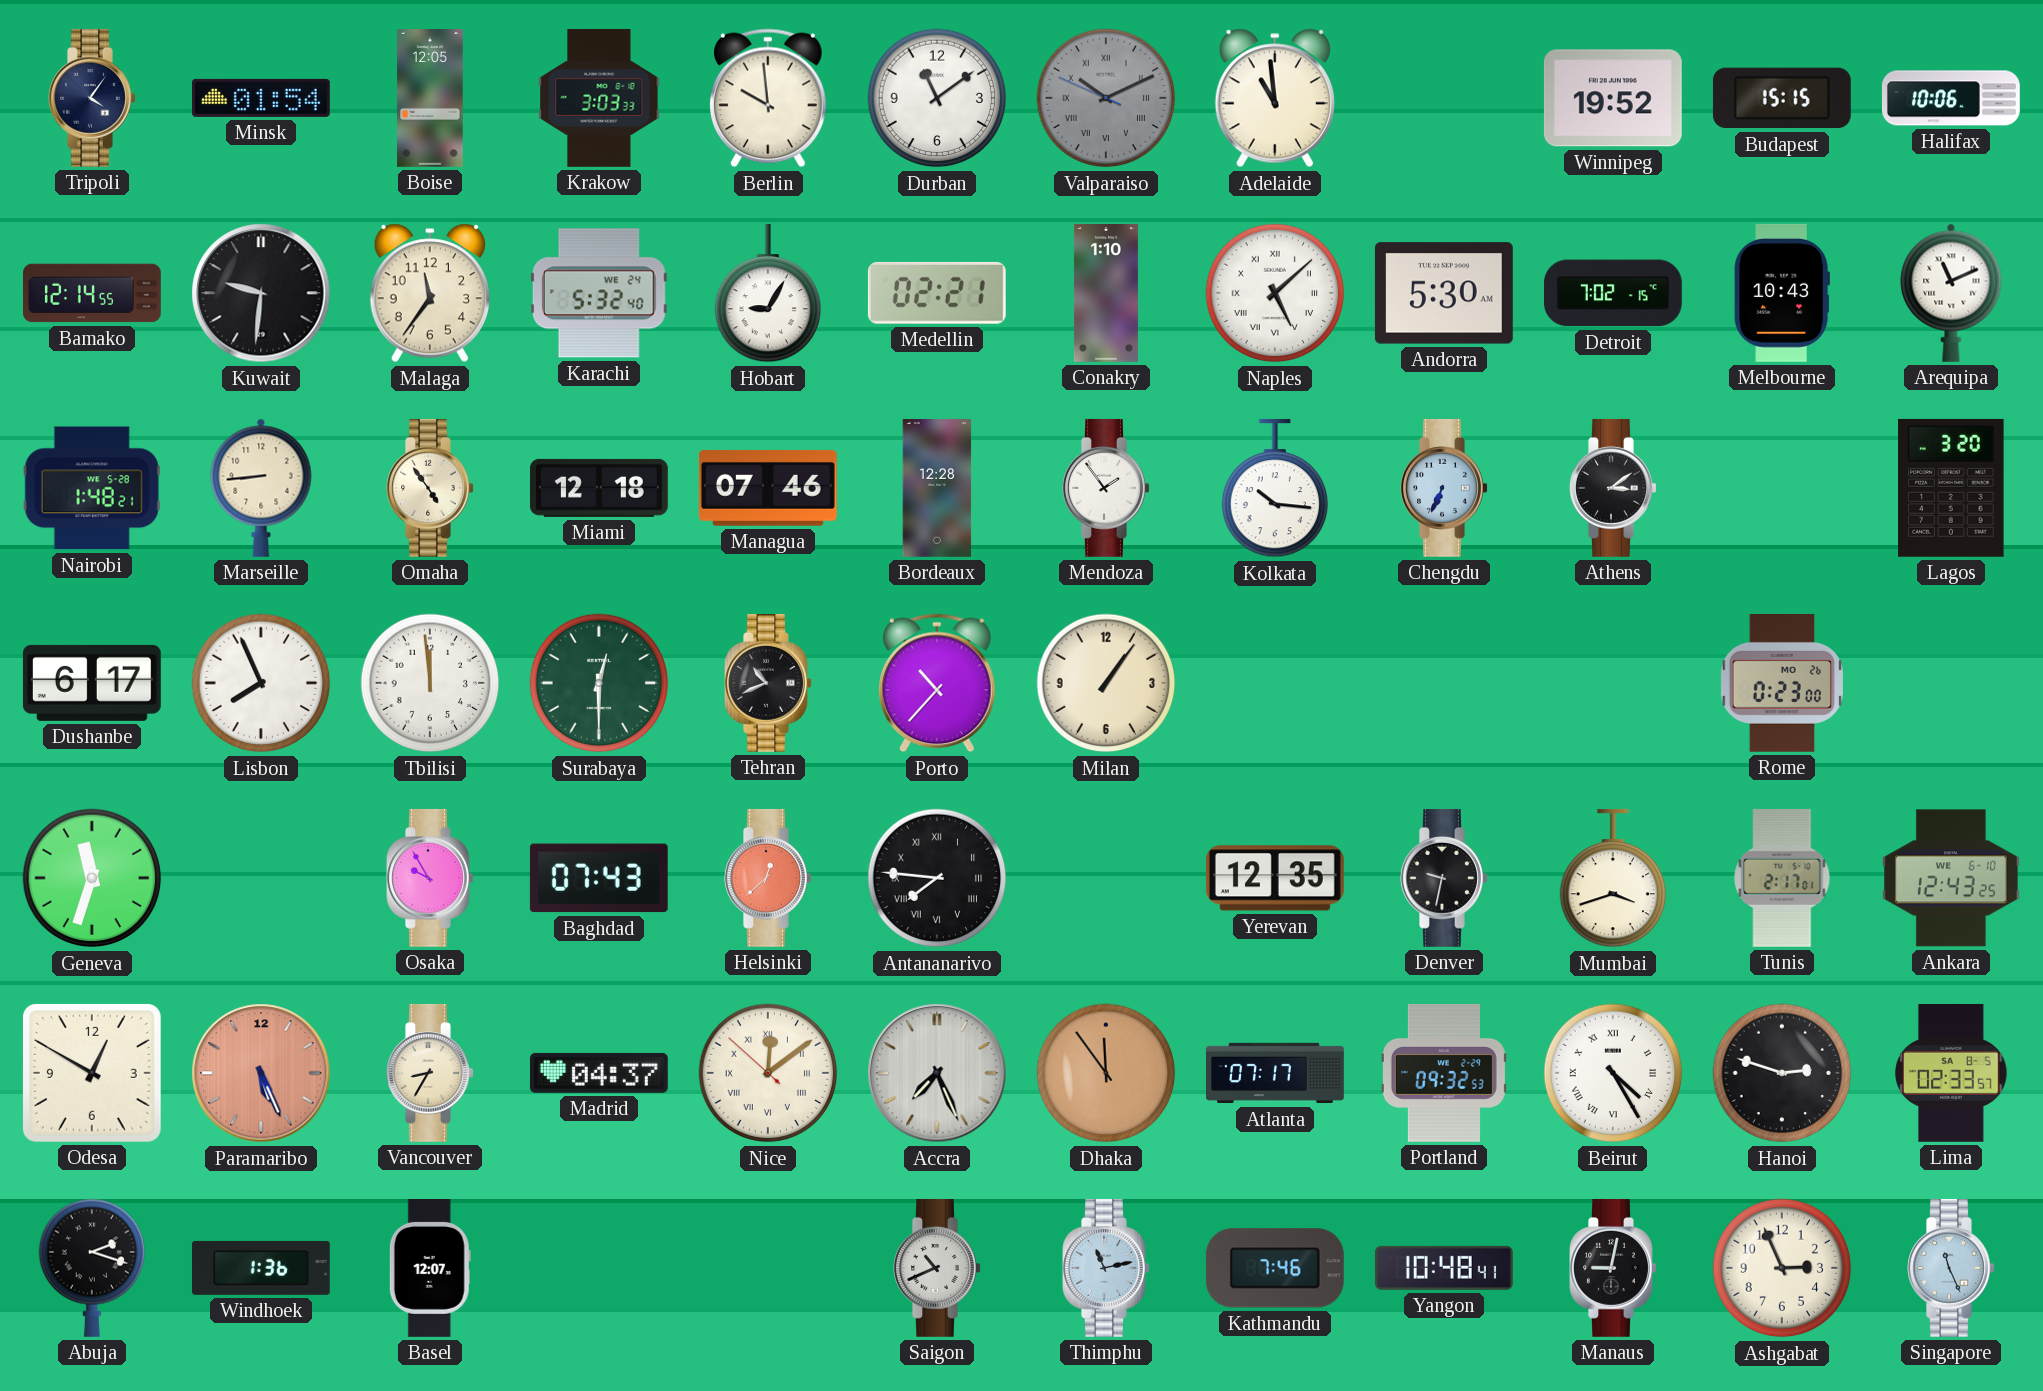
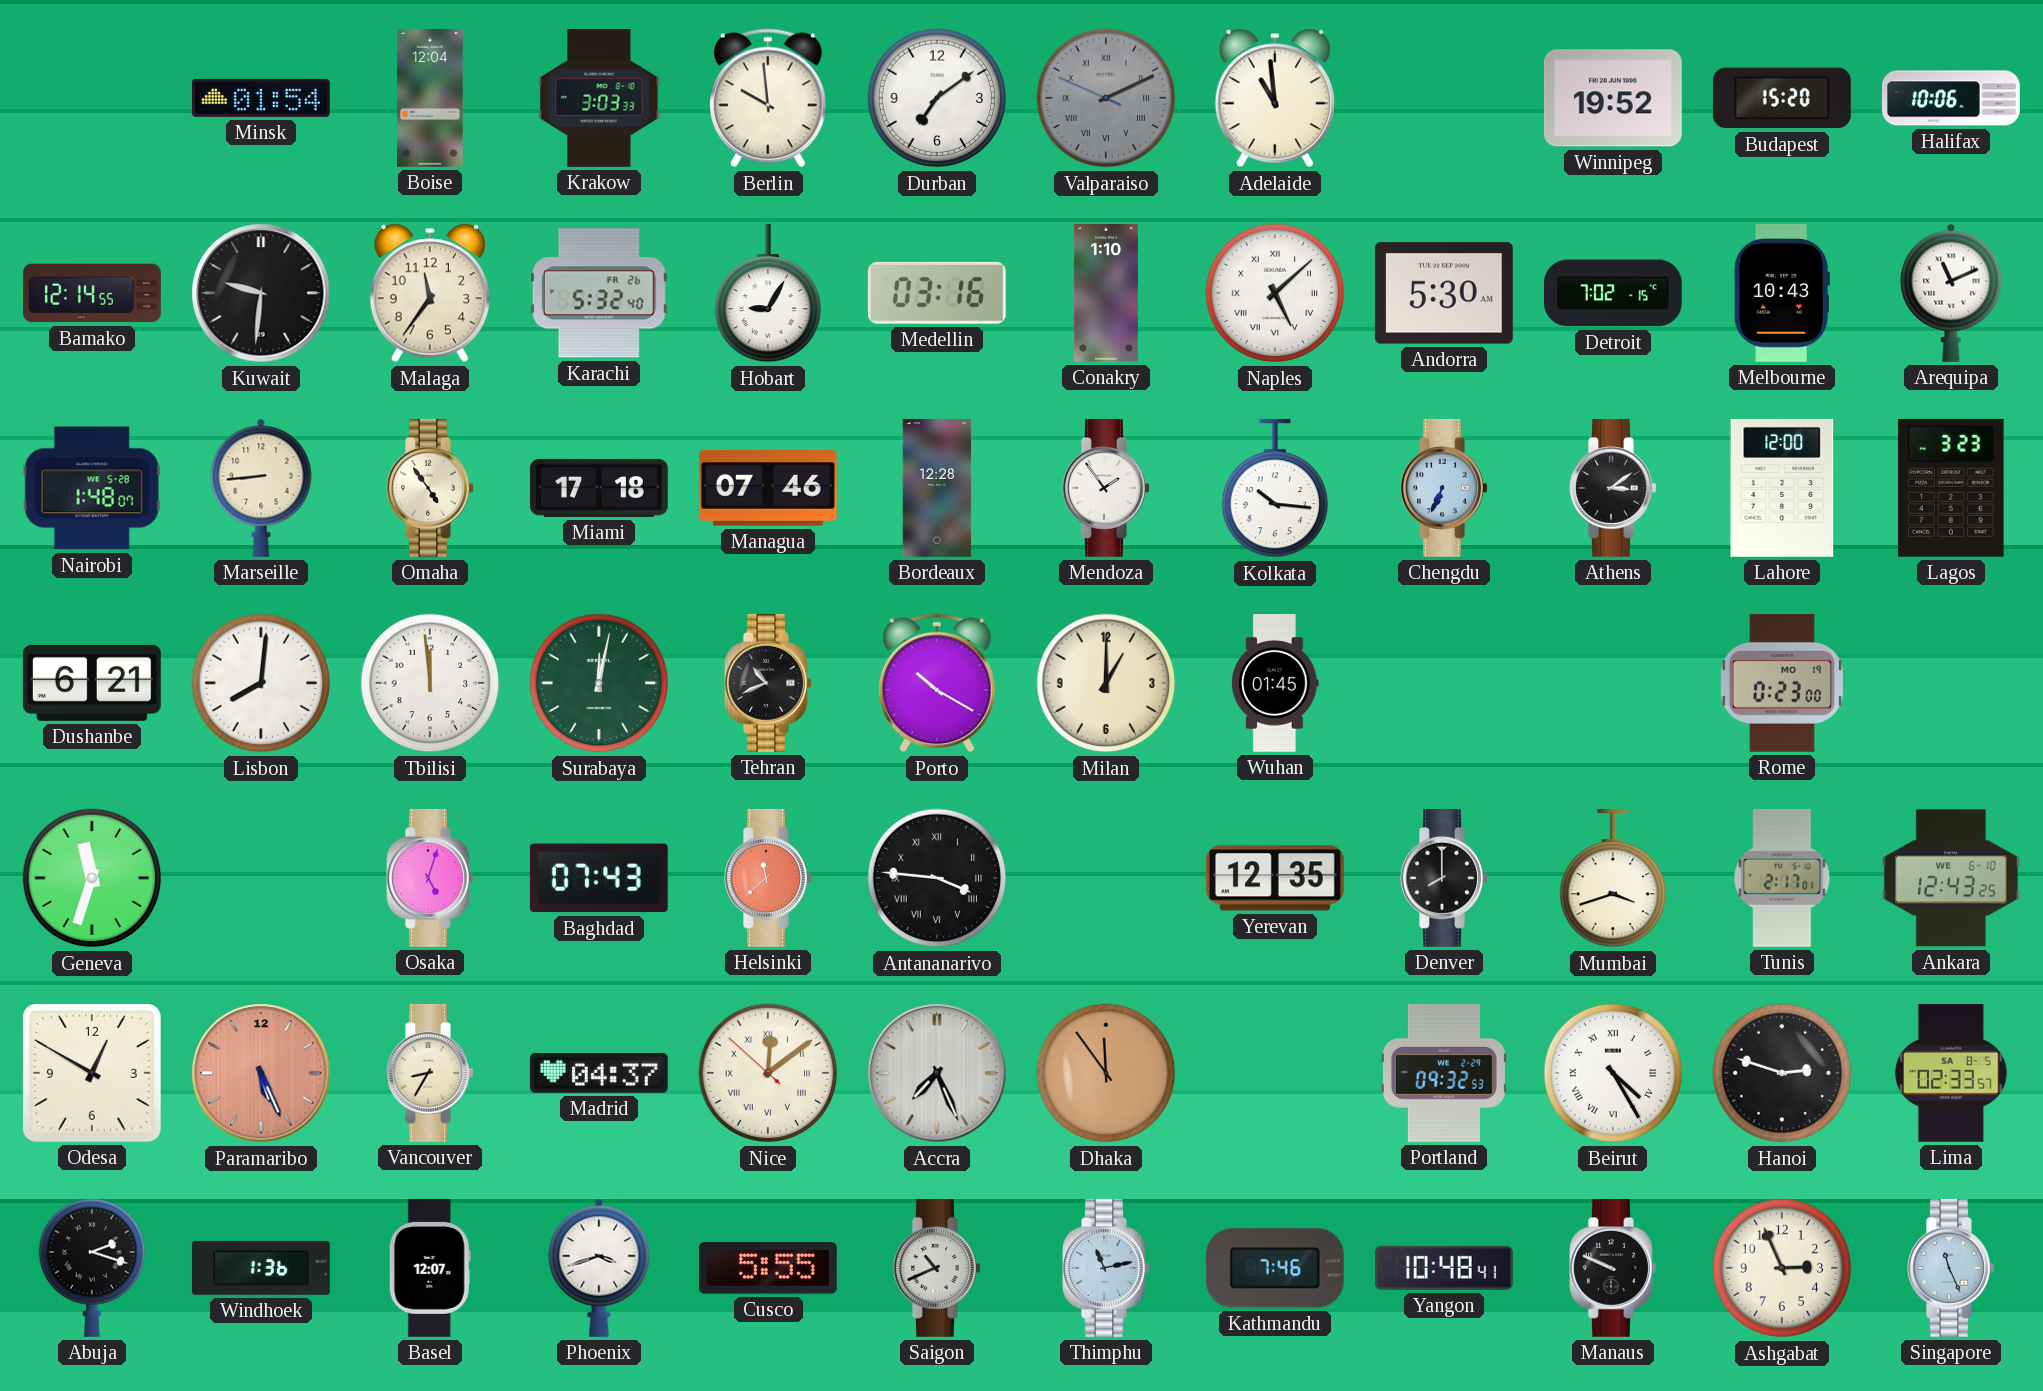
Tripoli: 4:06 -> none (92, 98)
Boise: 12:05 -> 12:04 (430, 99)
Durban: 11:09 -> 7:09 (937, 98)
Valparaiso: 10:10 -> 2:10 (1106, 98)
Budapest: 15:15 -> 15:20 (1782, 98)
Karachi date: WE 24 -> FR 26 (599, 293)
Medellin: 02:21 -> 03:16 (937, 293)
Nairobi: 1:48:21 -> 1:48:07 (92, 488)
Miami: 12:18 -> 17:18 (599, 488)
Lahore: none -> 12:00 (1782, 488)
Lagos: 3:20 -> 3:23 (1951, 488)
Dushanbe: 6:17 -> 6:21 (92, 683)
Lisbon: 7:56 -> 8:01 (261, 683)
Surabaya: 12:30 -> 12:02 (599, 683)
Porto: 10:37 -> 10:20 (938, 683)
Milan: 1:06 -> 1:00 (1106, 683)
Wuhan: none -> 01:45 (1275, 684)
Rome date: MO 26 -> MO 19 (1781, 683)
Osaka: 9:55 -> 5:03 (430, 878)
Helsinki: 12:38 -> 11:38 (768, 878)
Antananarivo: 7:46 -> 3:46 (937, 878)
Denver: 9:32 -> 8:00 (1444, 878)
Atlanta: 07:17 -> none (1276, 1073)
Phoenix: none -> 3:42 (599, 1268)
Cusco: none -> 5:55 (768, 1268)
Manaus: 9:02 -> 9:49 (1613, 1268)
